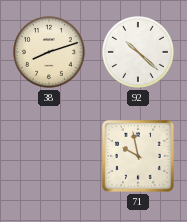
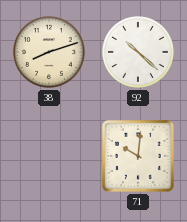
71: 9:58 -> 10:01 (138, 156)
